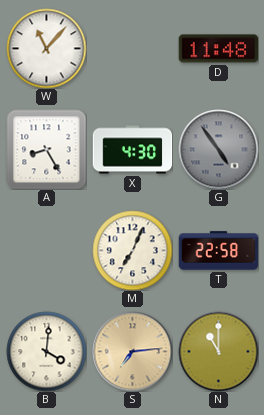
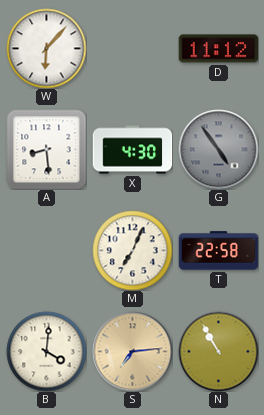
W: 11:07 -> 6:07 (46, 48)
D: 11:48 -> 11:12 (218, 49)
A: 8:25 -> 8:29 (46, 149)
N: 11:00 -> 10:55 (218, 351)
